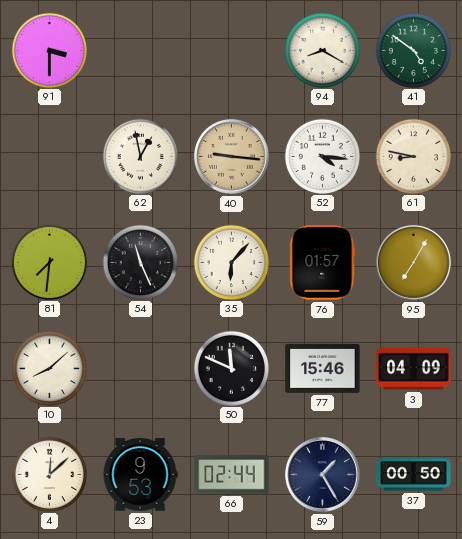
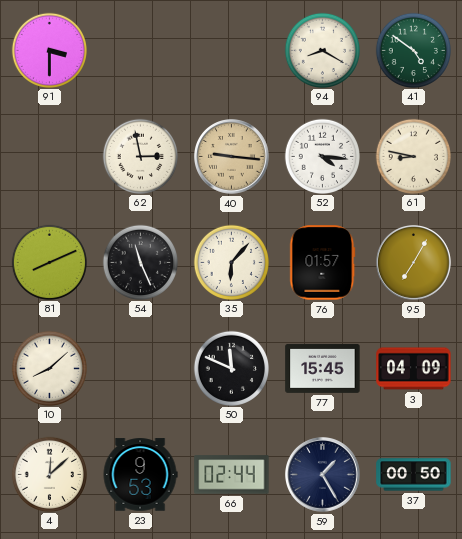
62: 12:58 -> 2:58 (140, 156)
81: 7:31 -> 8:11 (49, 262)
77: 15:46 -> 15:45 (323, 368)
